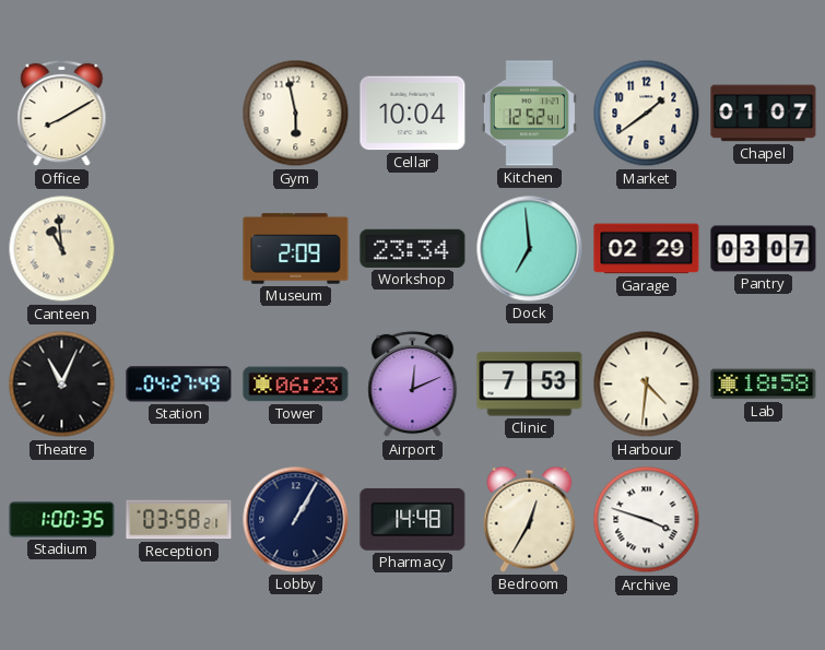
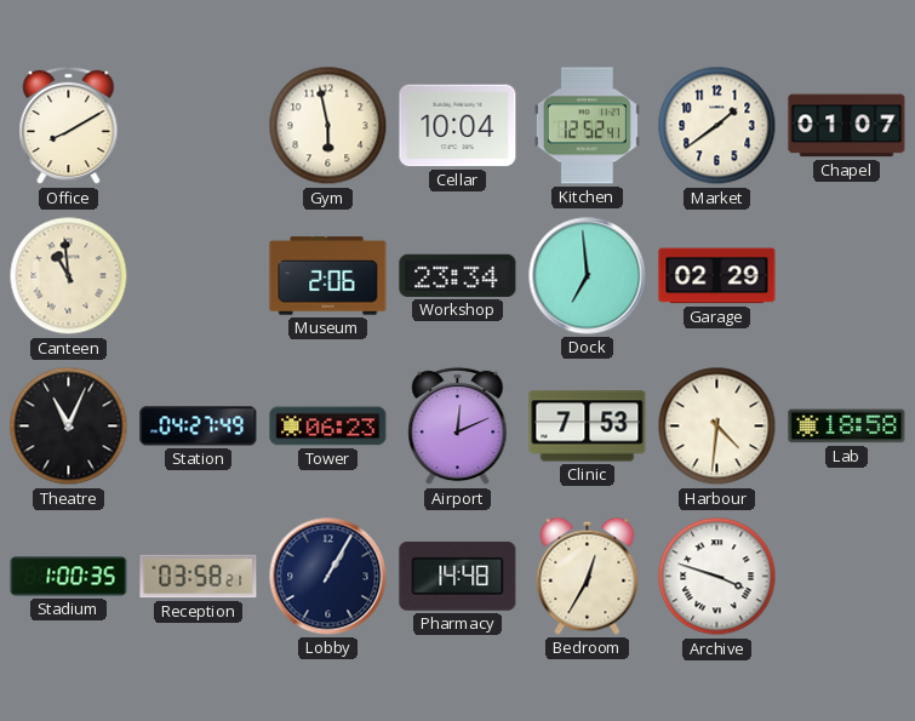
Museum: 2:09 -> 2:06 (328, 276)
Pantry: 03:07 -> none (764, 249)
